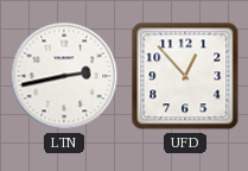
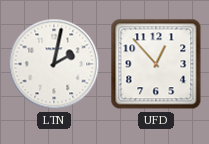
LTN: 2:43 -> 2:02 (54, 64)
